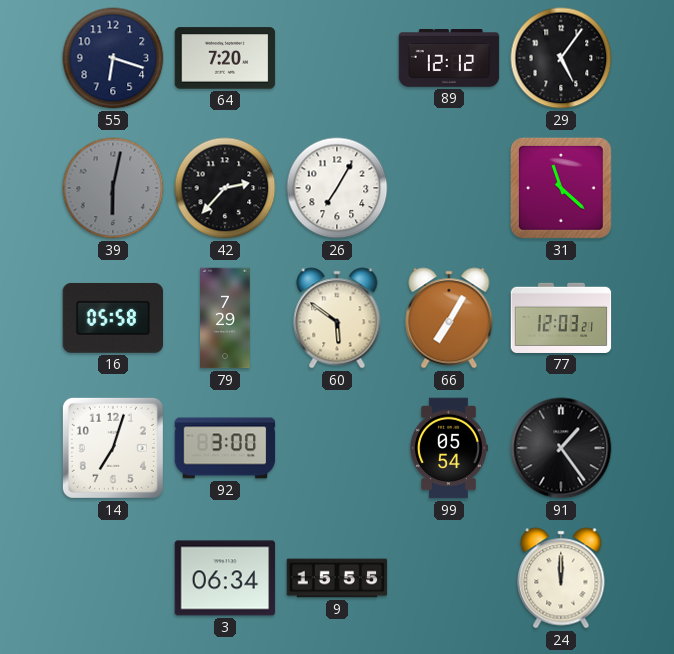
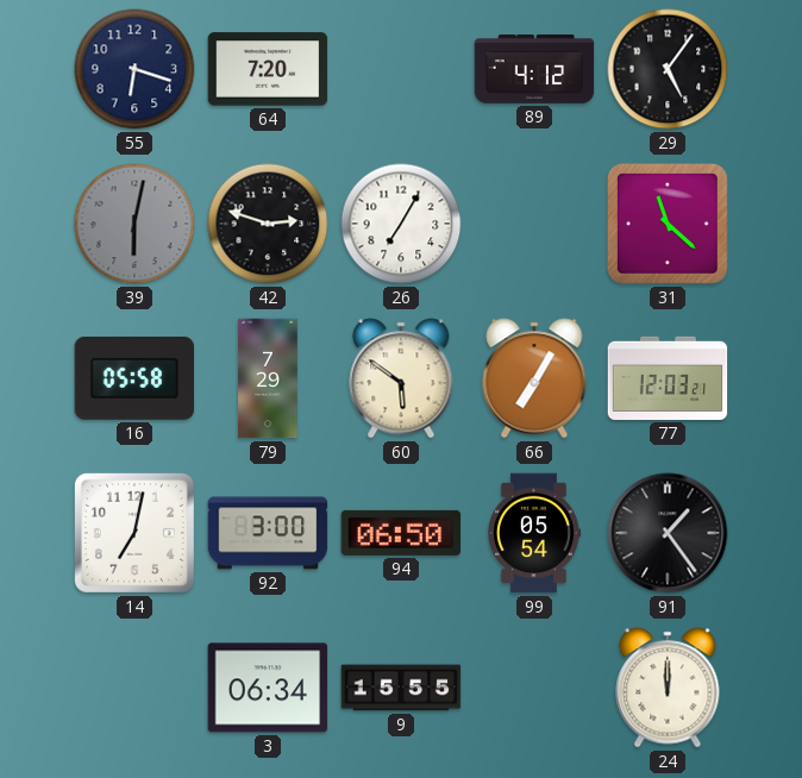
89: 12:12 -> 4:12 (534, 70)
42: 2:37 -> 2:48 (268, 224)
14: 7:03 -> 7:02 (134, 533)
94: none -> 06:50 (401, 533)
